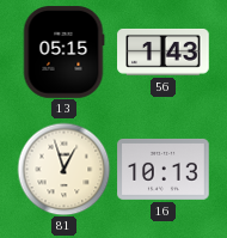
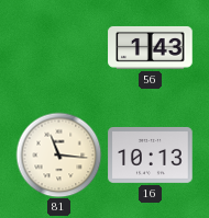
13: 05:15 -> none (63, 53)
81: 12:57 -> 11:16 (58, 154)
